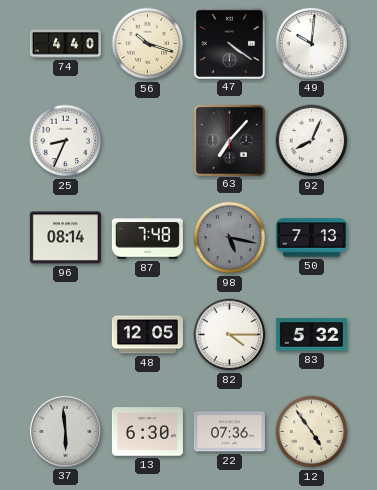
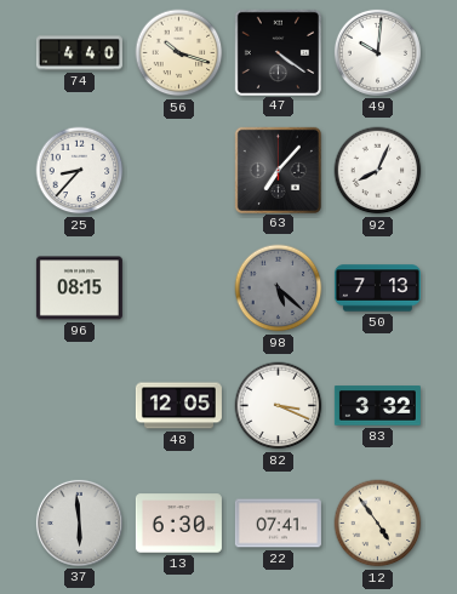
25: 8:34 -> 8:37 (80, 171)
96: 08:14 -> 08:15 (79, 289)
87: 7:48 -> none (147, 238)
98: 5:17 -> 5:22 (279, 289)
82: 4:15 -> 3:19 (279, 406)
83: 5:32 -> 3:32 (377, 406)
22: 07:36 -> 07:41 (278, 524)
